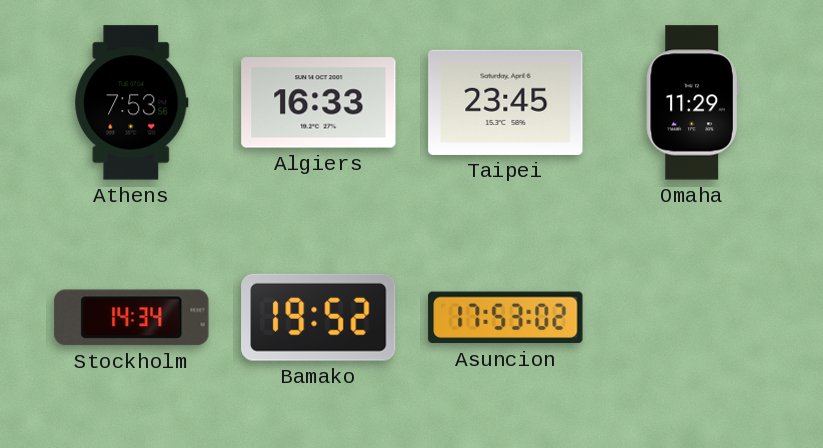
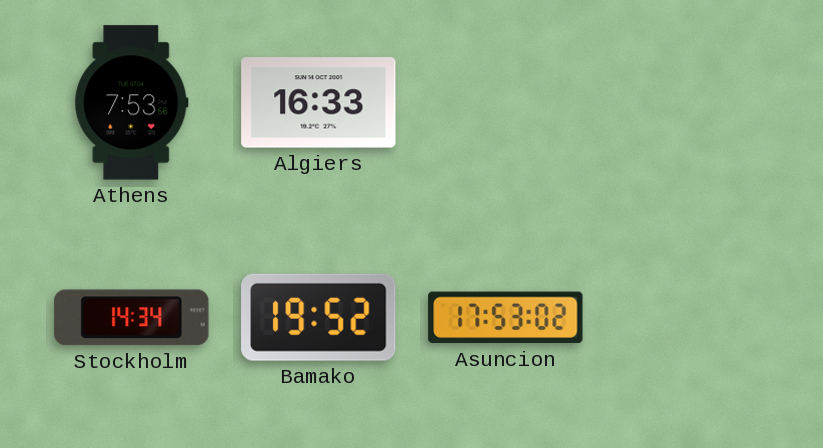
Taipei: 23:45 -> none (506, 102)
Omaha: 11:29 -> none (692, 103)
